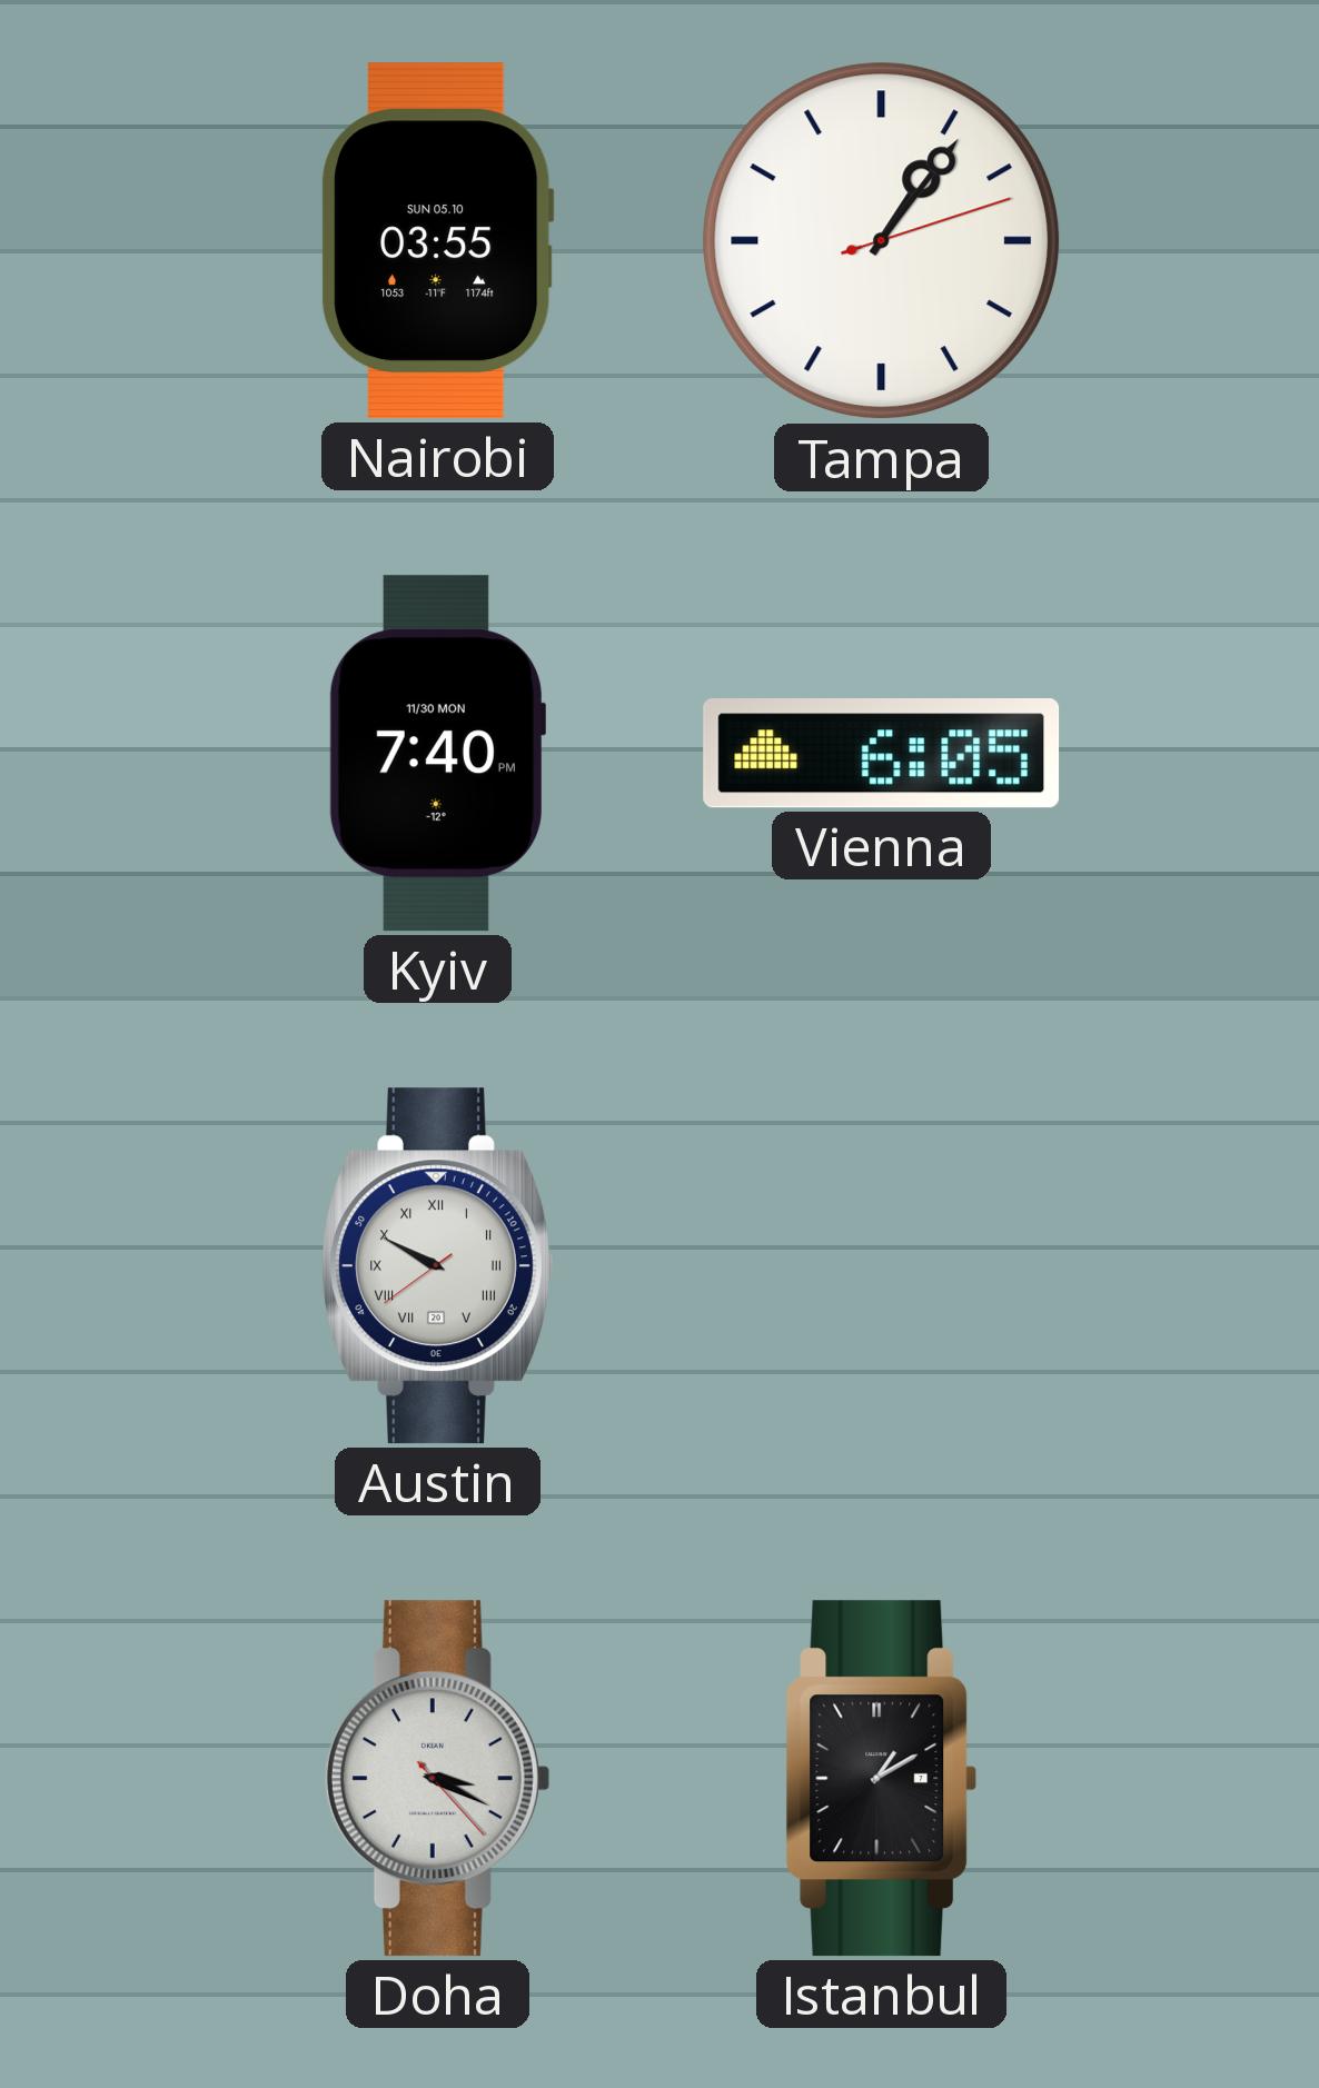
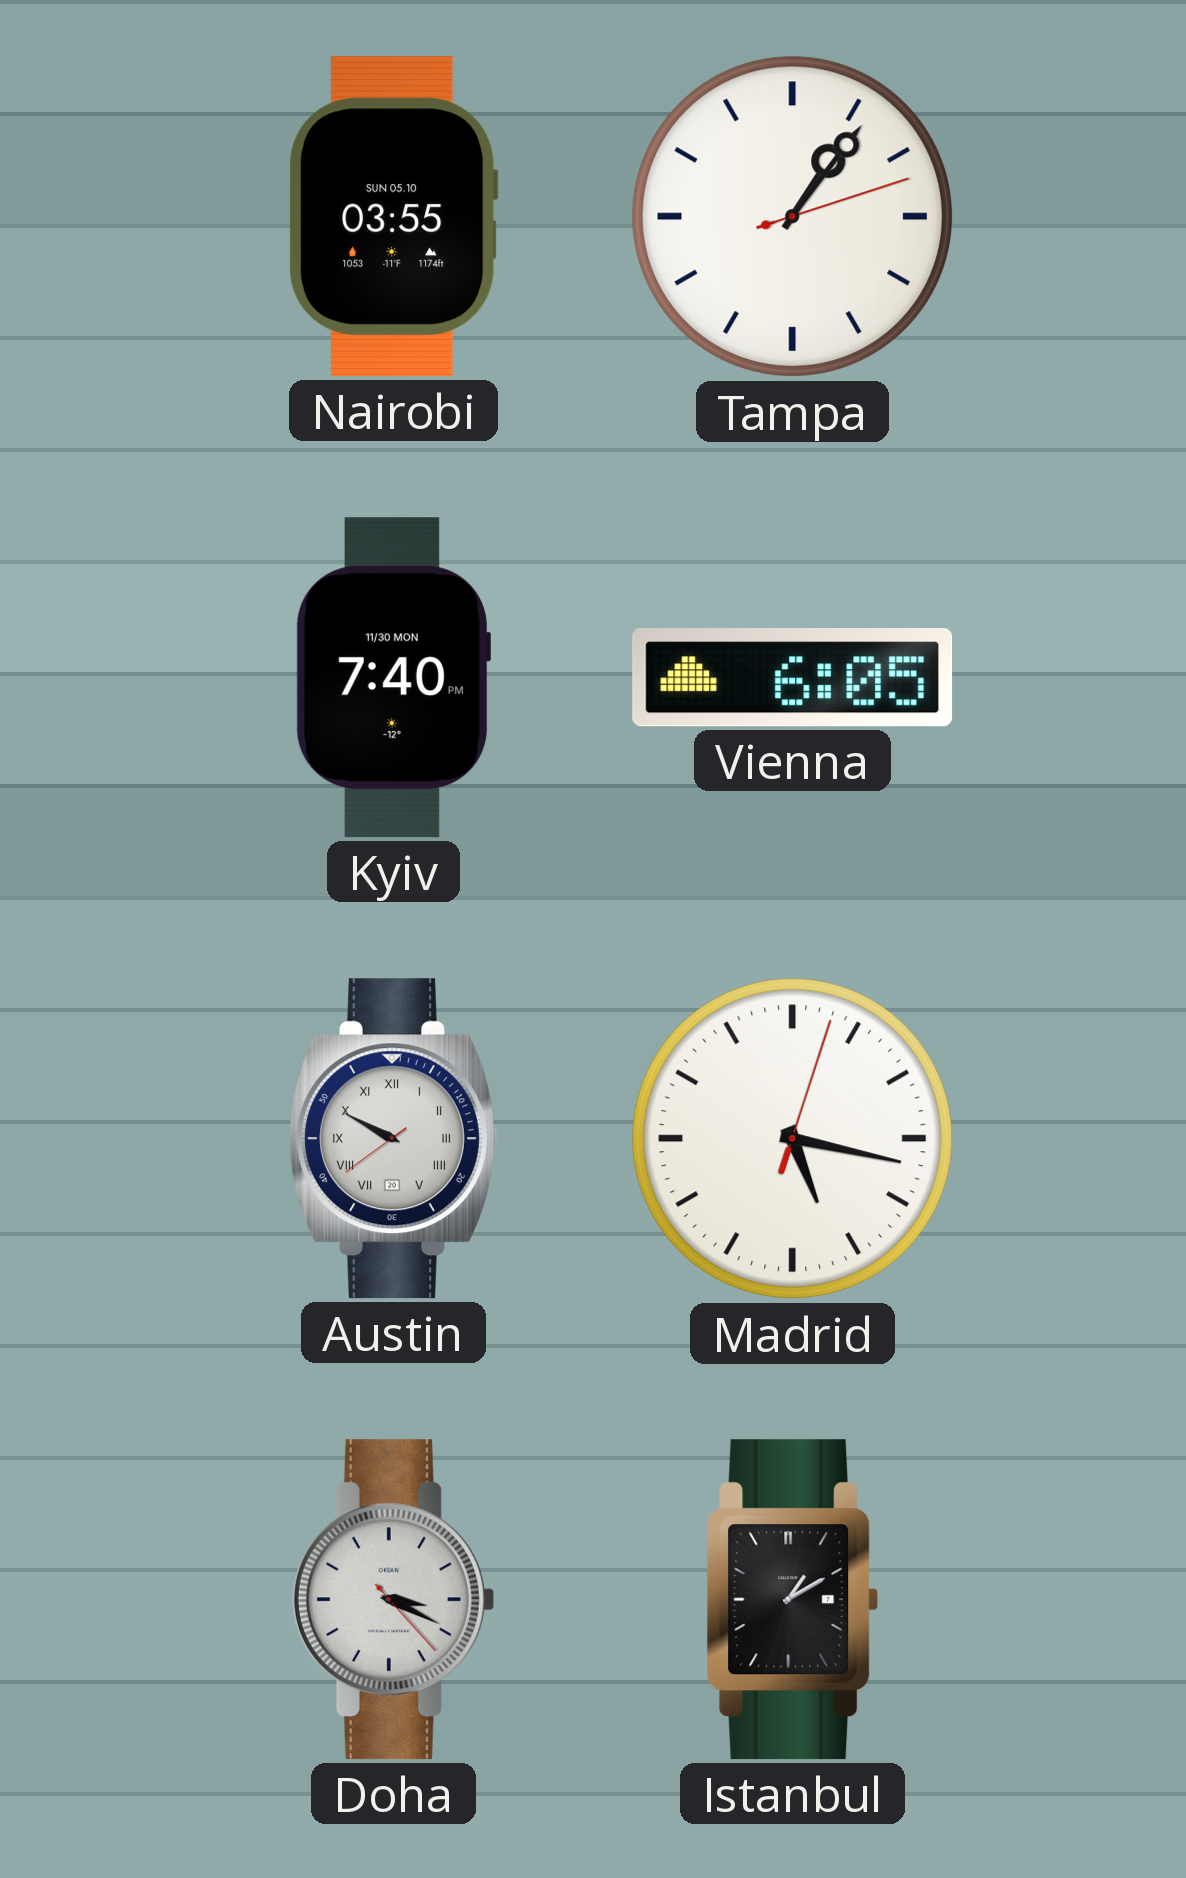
Madrid: none -> 5:17 (793, 1139)
